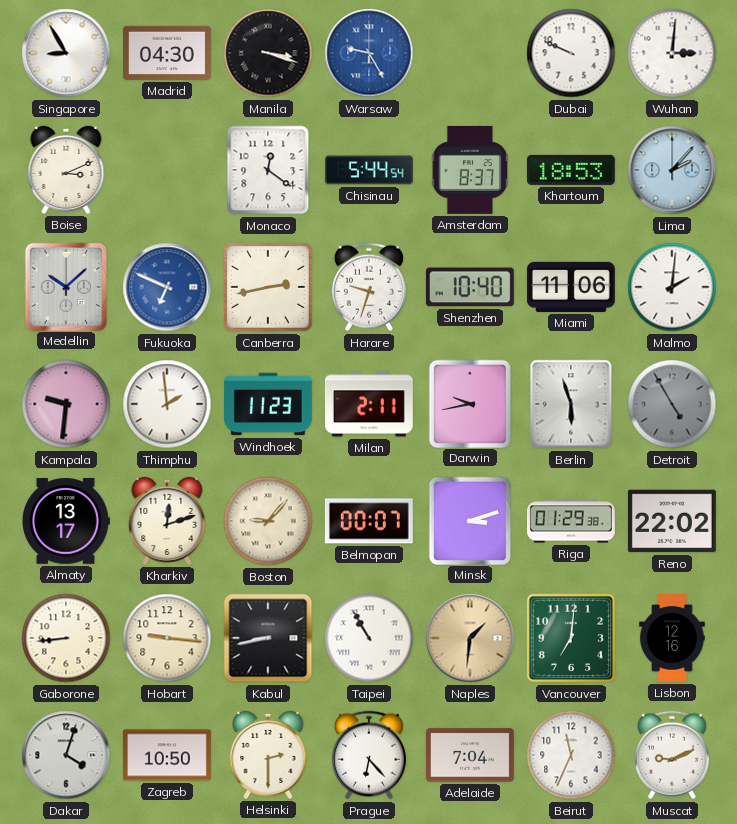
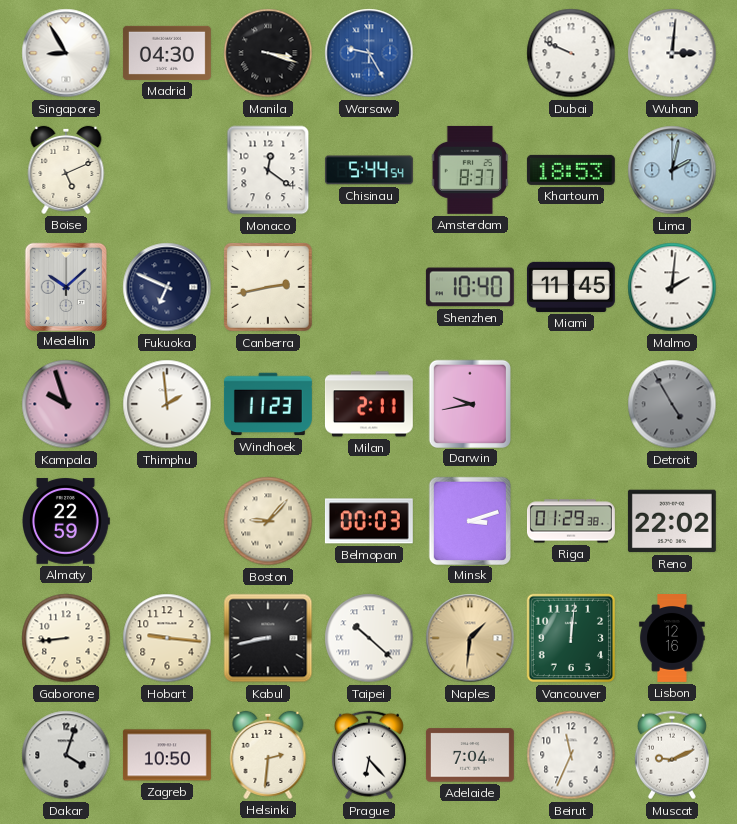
Boise: 3:11 -> 5:11 (66, 170)
Lima: 2:07 -> 2:02 (672, 170)
Fukuoka dial: blue -> navy (167, 287)
Harare: 9:33 -> none (369, 287)
Miami: 11:06 -> 11:45 (571, 287)
Kampala: 9:31 -> 9:57 (66, 404)
Berlin: 5:57 -> none (571, 404)
Almaty: 13:17 -> 22:59 (66, 521)
Kharkiv: 12:12 -> none (167, 521)
Belmopan: 00:07 -> 00:03 (369, 521)
Taipei: 10:55 -> 10:22 (369, 638)
Vancouver: 7:01 -> 12:01 (571, 638)
Helsinki: 2:30 -> 2:31 (268, 755)
